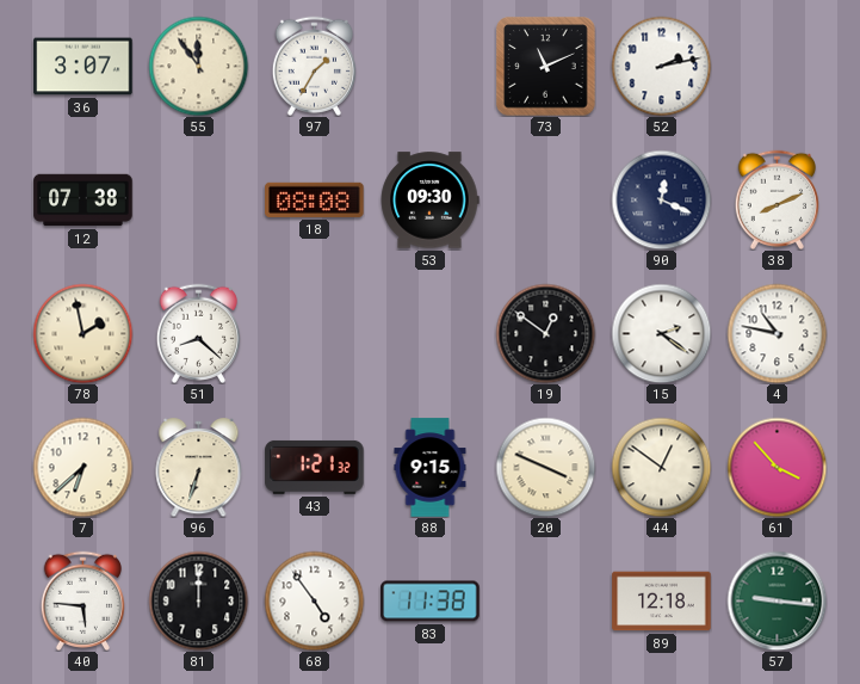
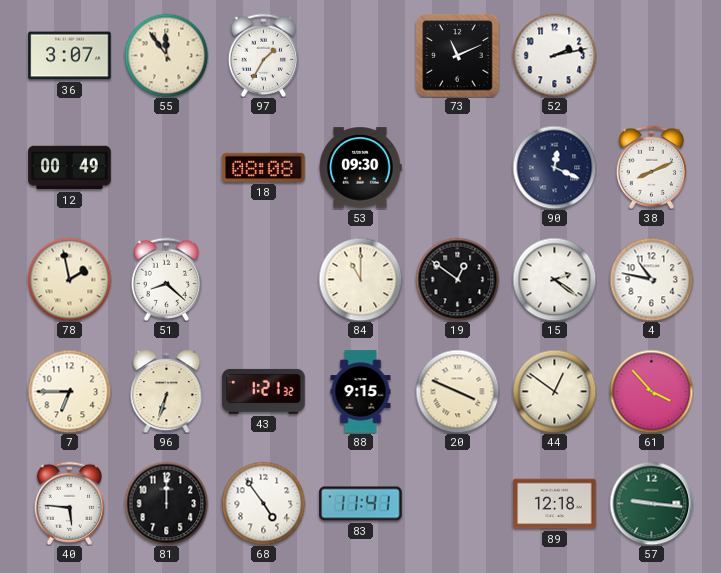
12: 07:38 -> 00:49 (70, 168)
84: none -> 11:00 (360, 279)
7: 6:38 -> 6:45 (69, 391)
83: 11:38 -> 11:41 (361, 504)
